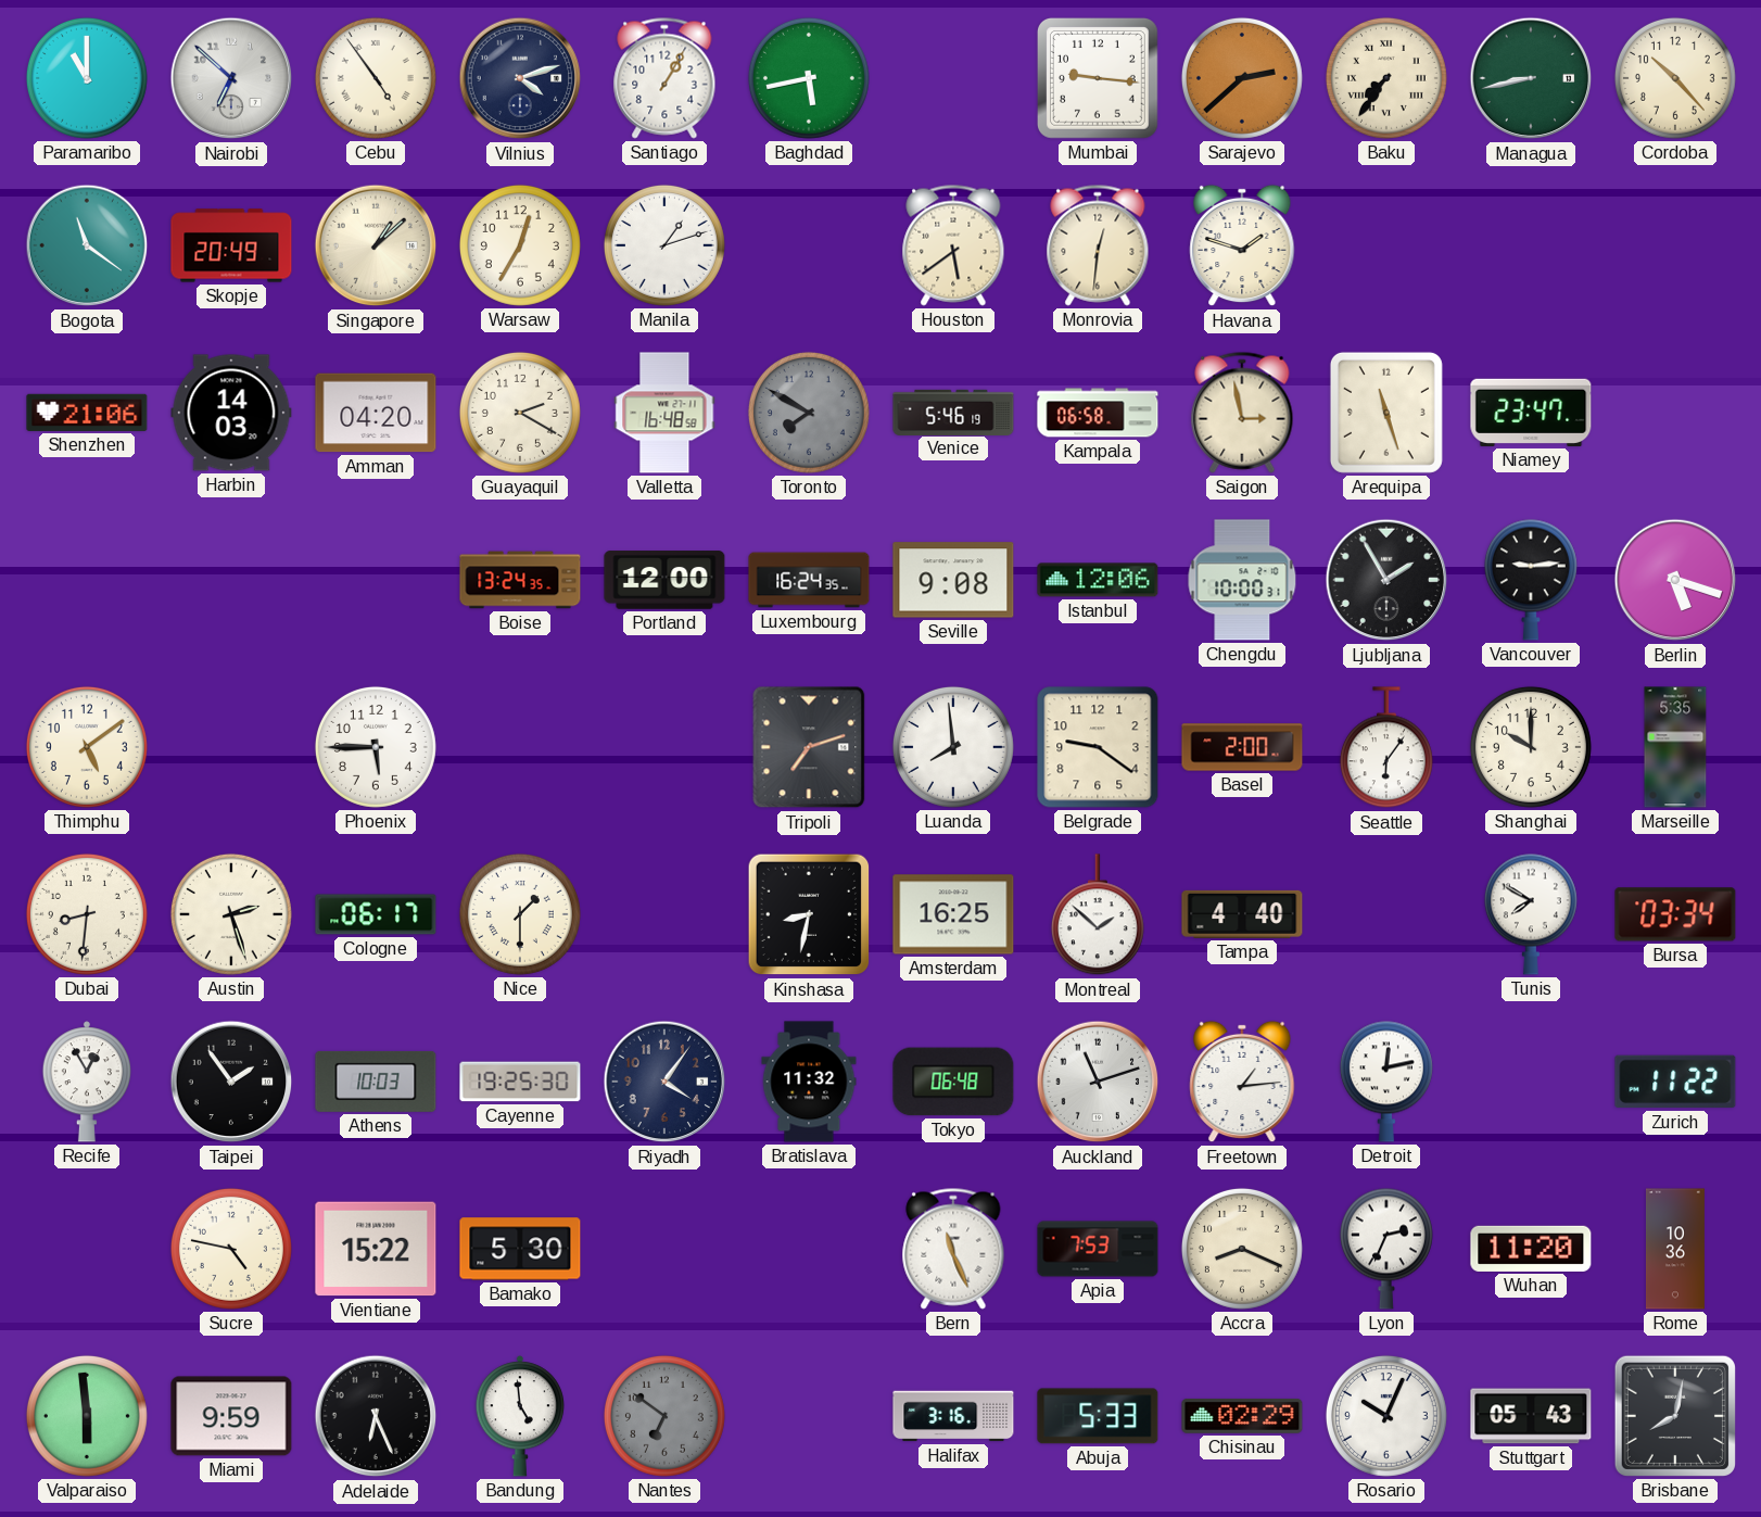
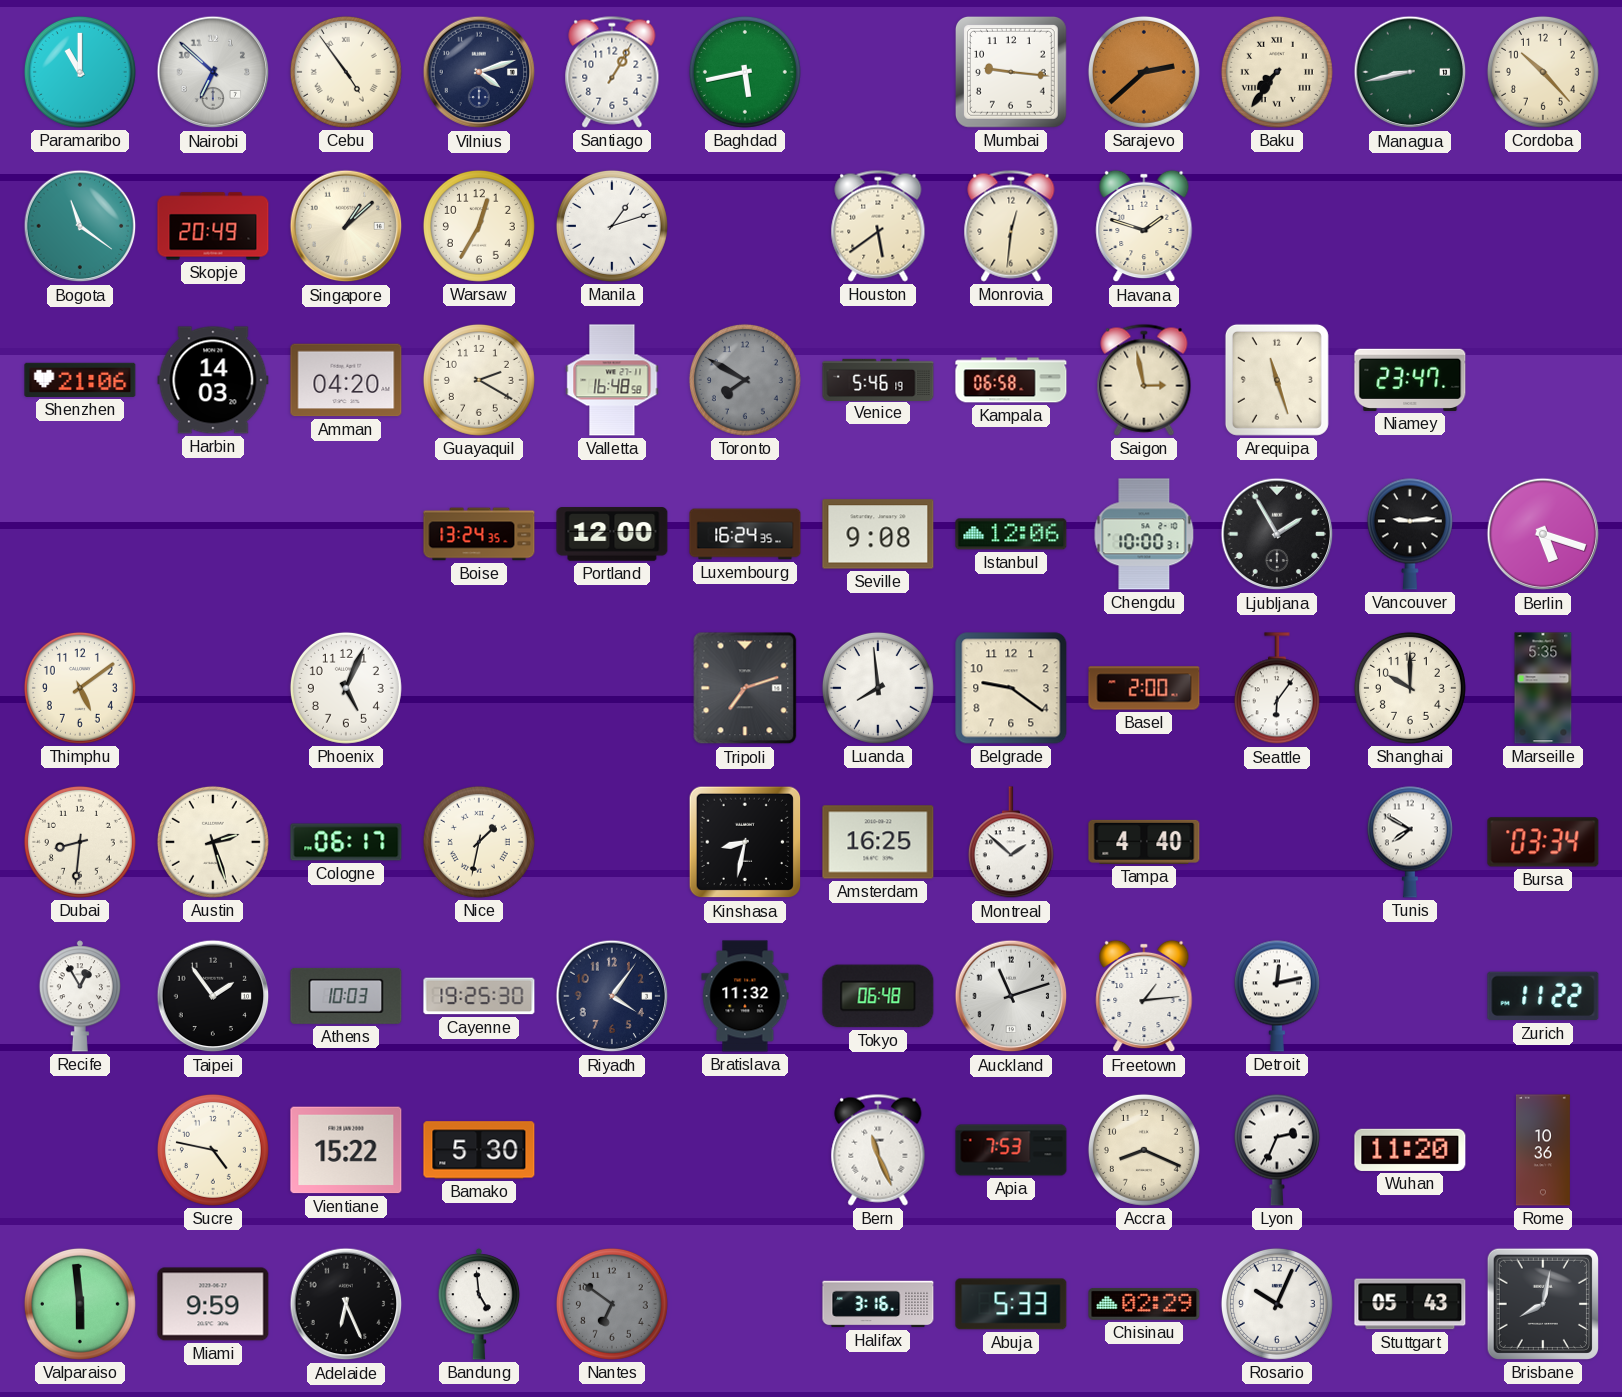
Phoenix: 5:45 -> 5:04 (346, 688)
Nice: 1:30 -> 1:32 (479, 842)
